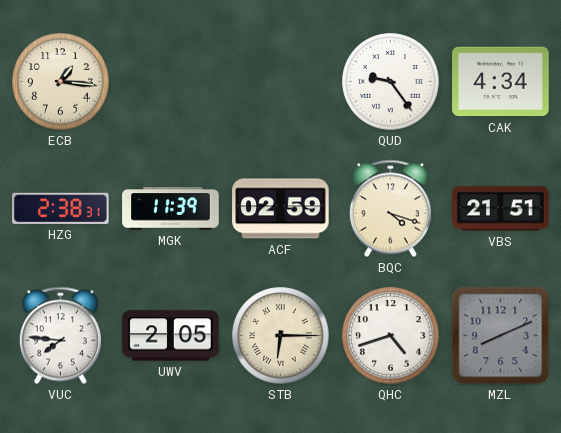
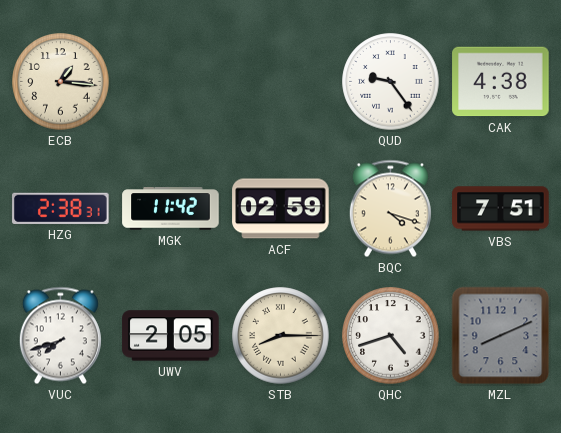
CAK: 4:34 -> 4:38 (501, 82)
MGK: 11:39 -> 11:42 (171, 209)
VBS: 21:51 -> 7:51 (501, 209)
VUC: 7:46 -> 7:42 (60, 336)
STB: 6:15 -> 8:15 (281, 336)
